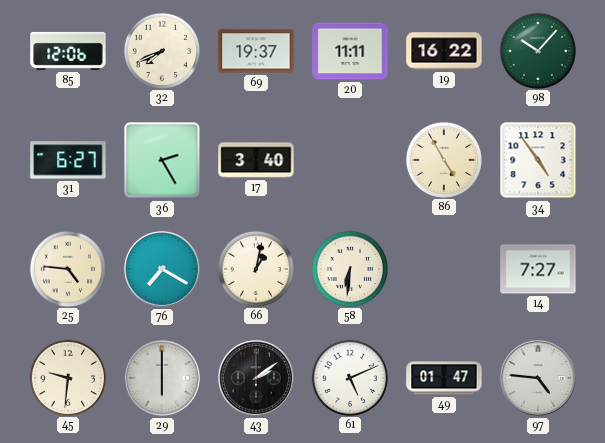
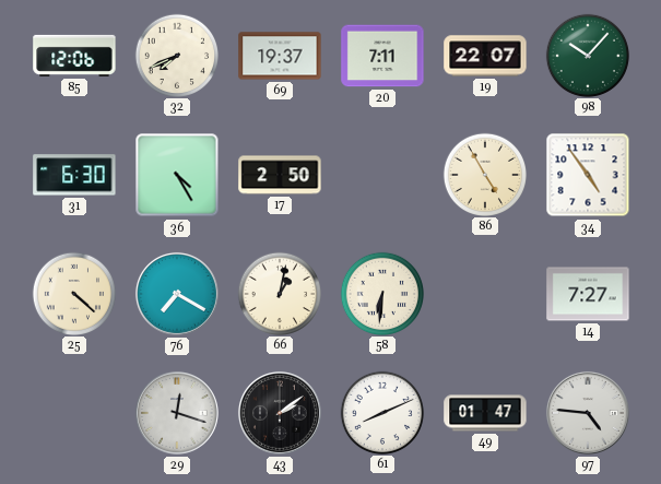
20: 11:11 -> 7:11 (382, 56)
19: 16:22 -> 22:07 (485, 56)
31: 6:27 -> 6:30 (74, 175)
36: 2:25 -> 4:25 (177, 175)
17: 3:40 -> 2:50 (280, 175)
25: 4:46 -> 4:22 (73, 293)
45: 9:31 -> none (67, 377)
29: 6:00 -> 12:18 (177, 413)
61: 5:11 -> 8:11 (381, 412)
